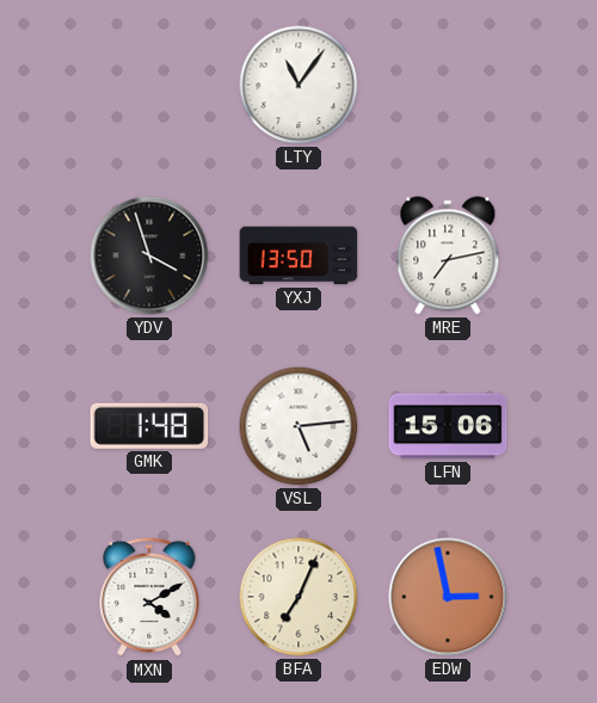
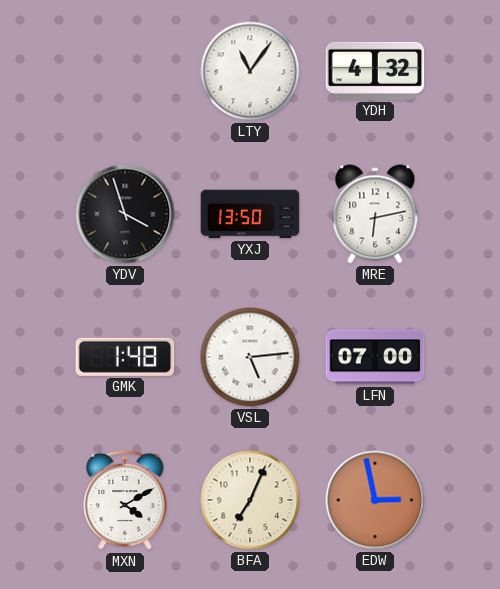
YDH: none -> 4:32 (375, 71)
MRE: 7:13 -> 6:13 (375, 214)
LFN: 15:06 -> 07:00 (375, 357)
